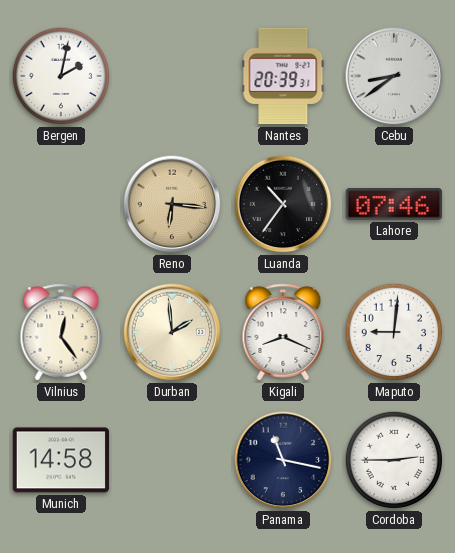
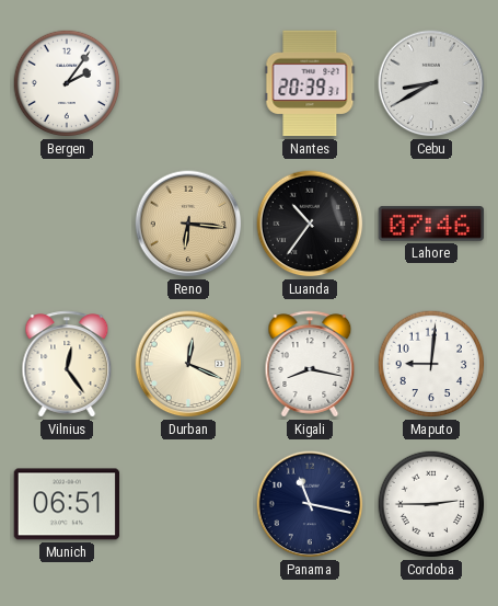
Bergen: 2:02 -> 2:06 (67, 83)
Cebu: 8:39 -> 8:40 (431, 83)
Durban: 1:59 -> 12:19 (188, 364)
Kigali: 8:19 -> 8:17 (310, 364)
Munich: 14:58 -> 06:51 (67, 504)
